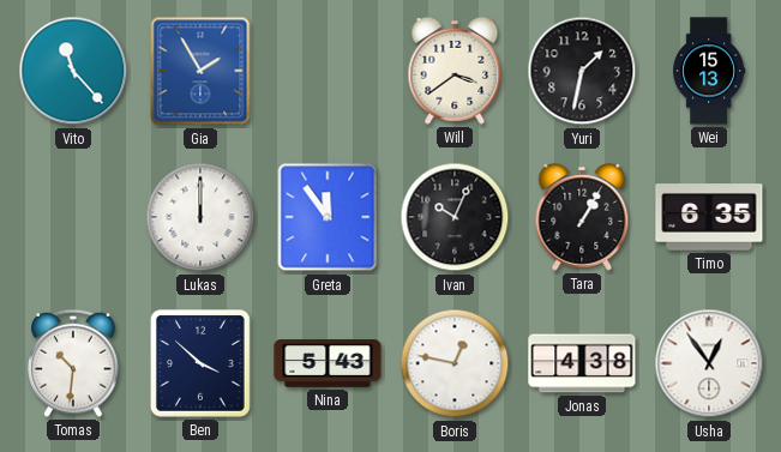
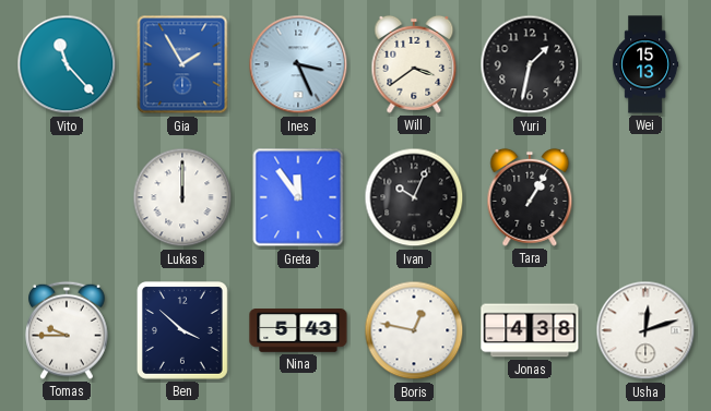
Ines: none -> 3:26 (298, 64)
Timo: 6:35 -> none (709, 217)
Tomas: 10:31 -> 9:45 (67, 330)
Usha: 12:54 -> 12:12 (645, 330)
